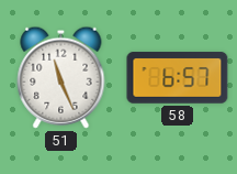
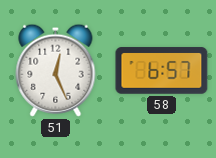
51: 11:26 -> 12:26 (56, 70)
